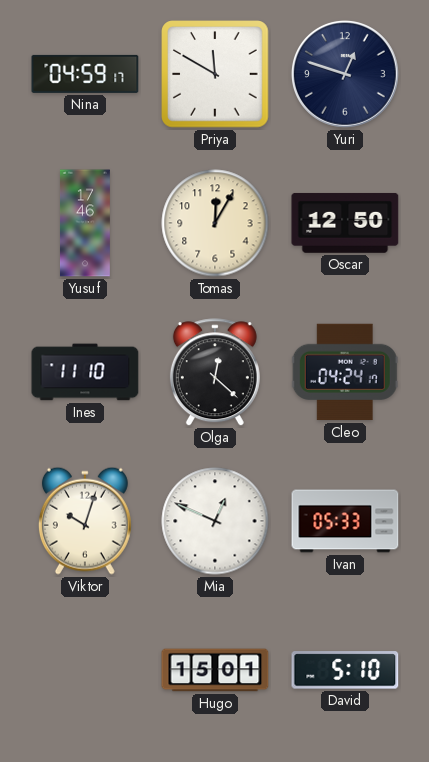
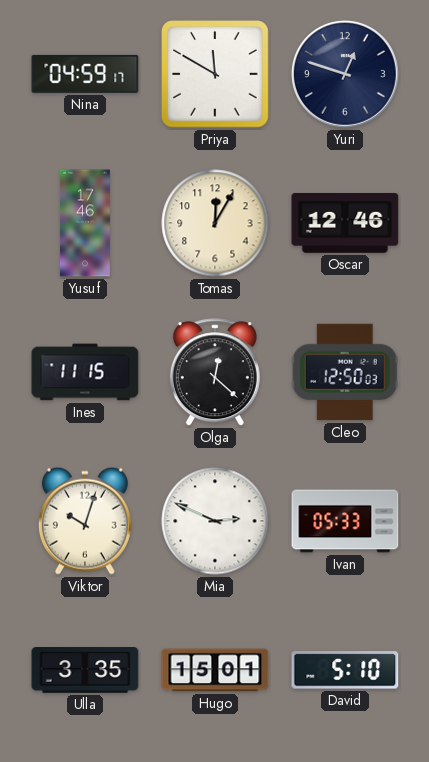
Oscar: 12:50 -> 12:46 (345, 223)
Ines: 11:10 -> 11:15 (85, 372)
Cleo: 04:24 -> 12:50 (345, 372)
Mia: 12:49 -> 2:49 (215, 521)
Ulla: none -> 3:35 (85, 670)
